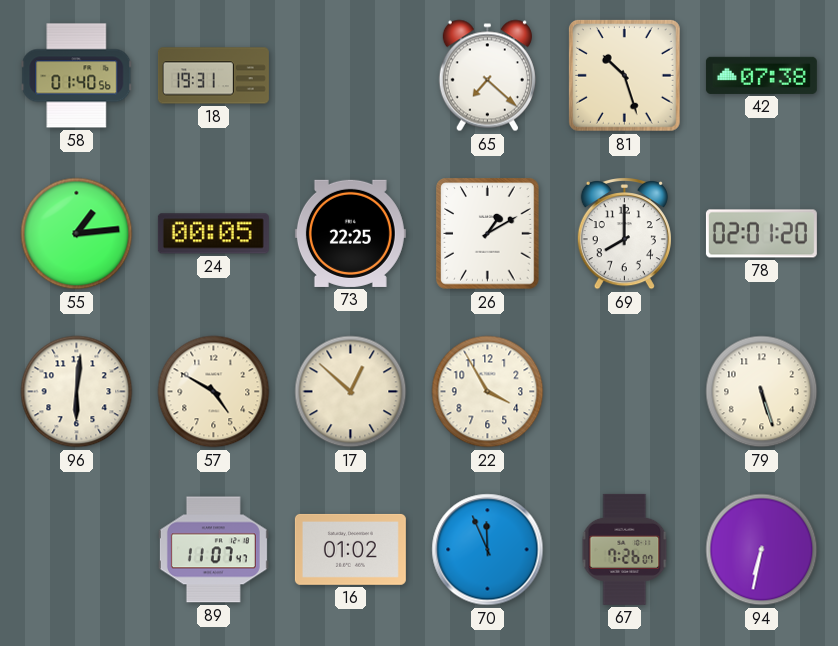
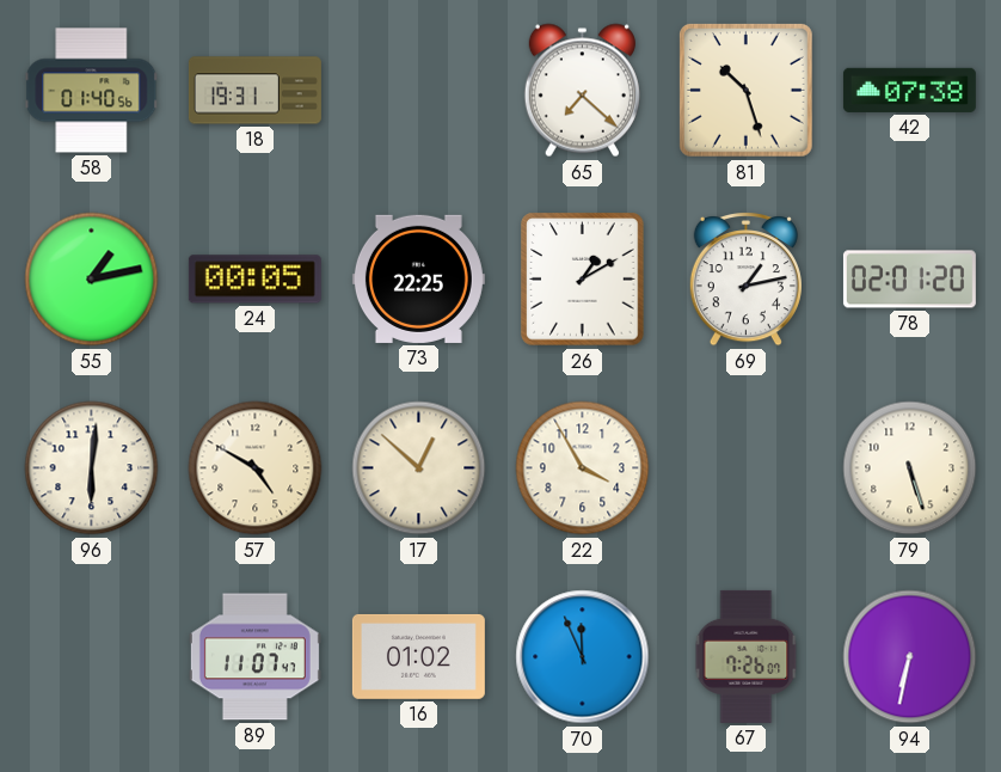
55: 1:14 -> 1:13 (92, 280)
69: 8:00 -> 1:13 (745, 280)
